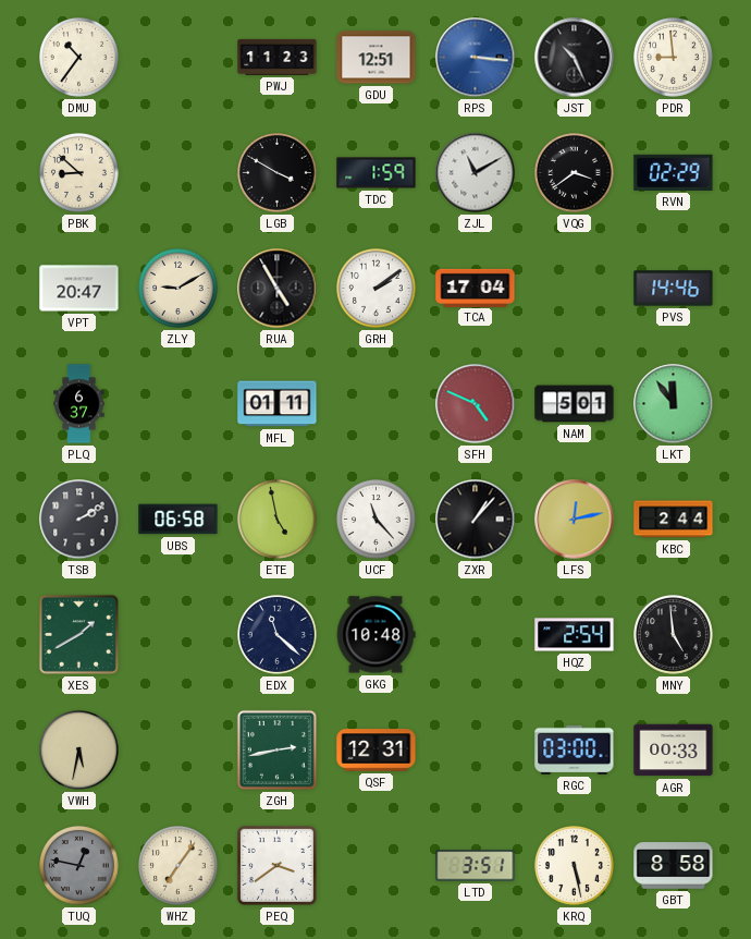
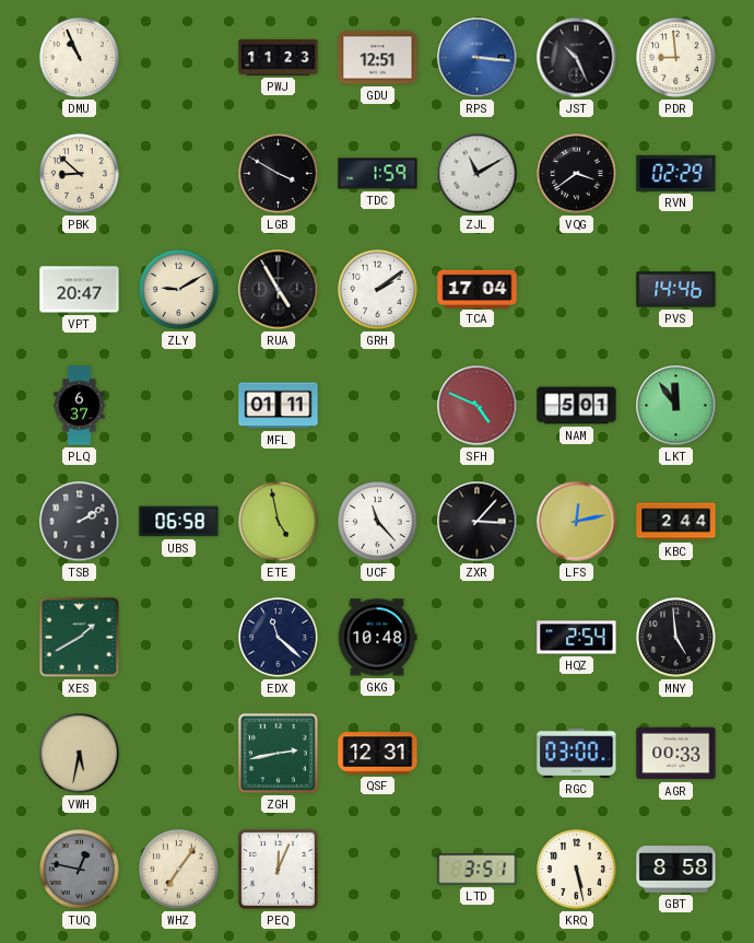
DMU: 10:36 -> 10:56 (80, 58)
ZXR: 1:07 -> 3:07 (478, 522)
PEQ: 3:39 -> 12:04 (278, 869)
